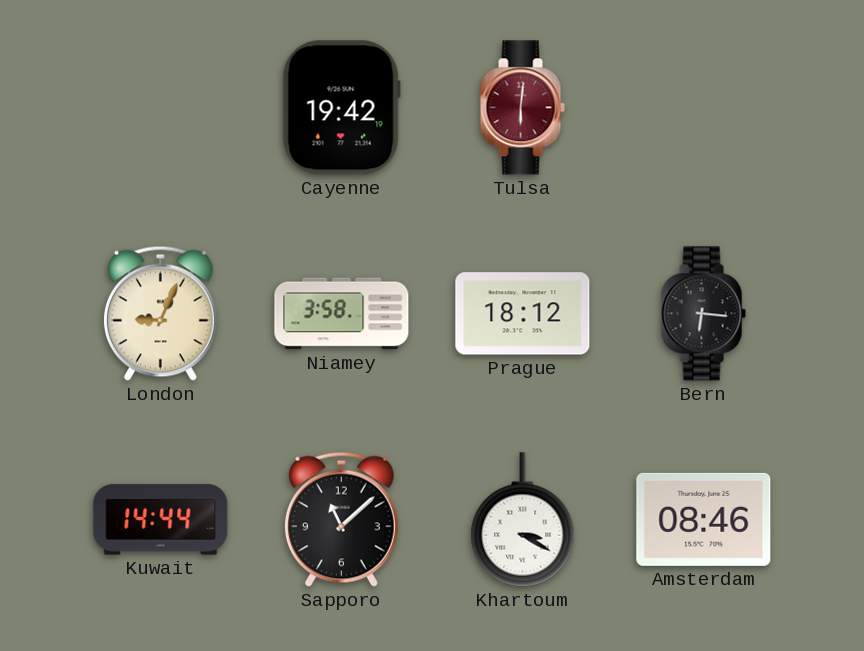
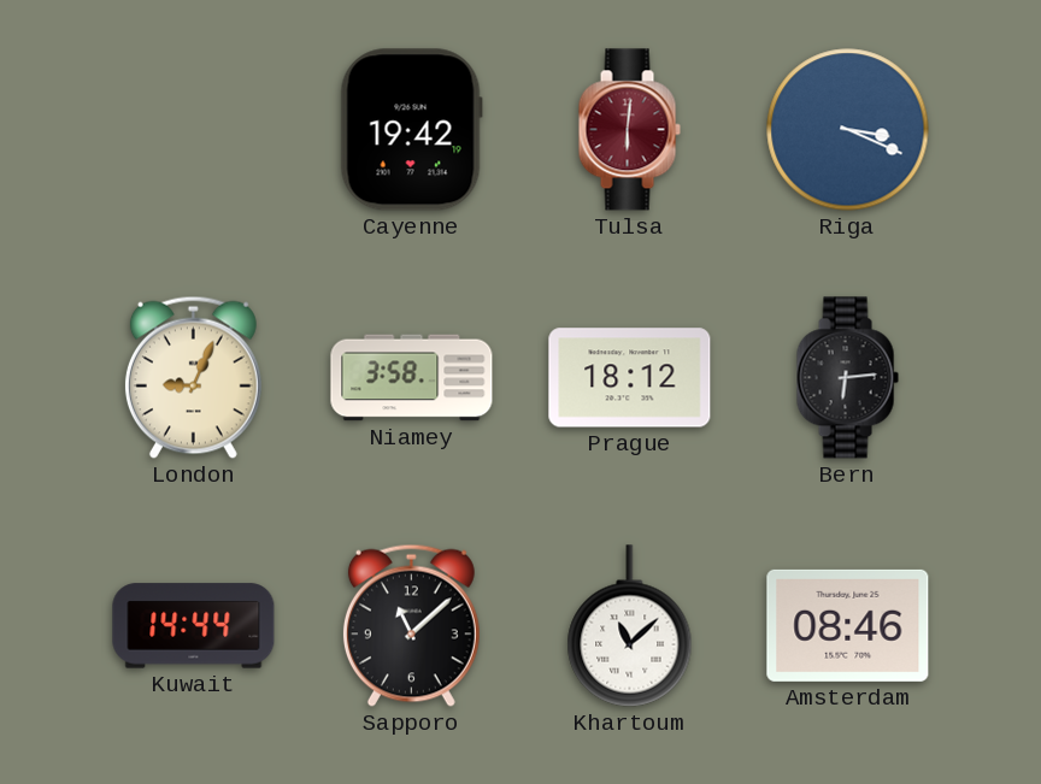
Riga: none -> 3:19 (848, 130)
Bern: 6:16 -> 6:14 (847, 378)
Khartoum: 3:20 -> 11:08 (630, 626)
